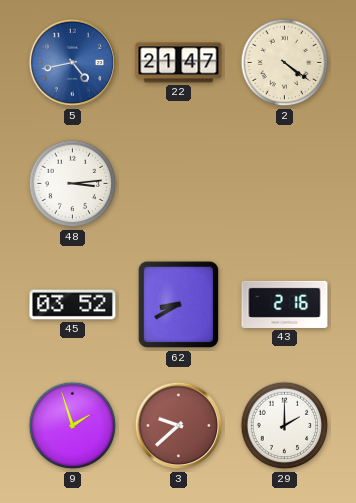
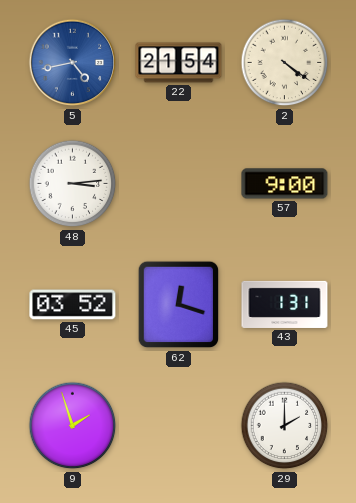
22: 21:47 -> 21:54 (179, 63)
57: none -> 9:00 (285, 184)
62: 8:40 -> 12:18 (179, 305)
43: 2:16 -> 1:31 (285, 304)
3: 9:38 -> none (179, 426)
